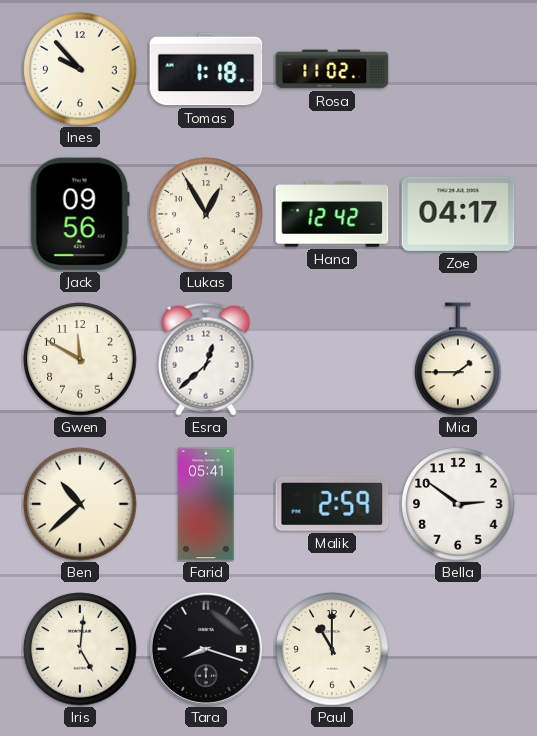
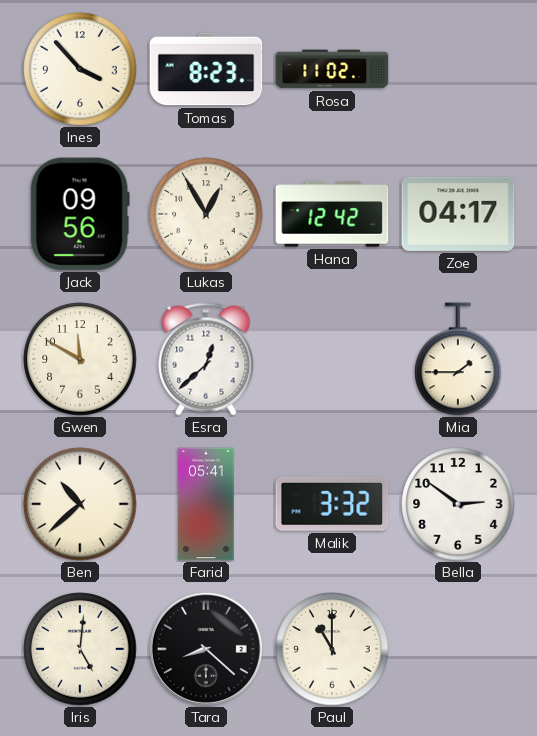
Ines: 9:53 -> 3:53 (80, 69)
Tomas: 1:18 -> 8:23 (206, 69)
Malik: 2:59 -> 3:32 (332, 504)
Tara: 8:18 -> 8:22 (206, 649)
